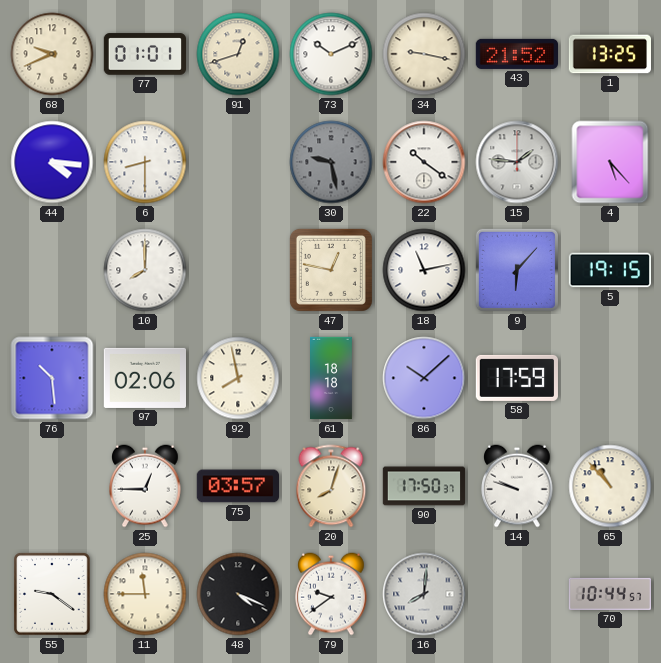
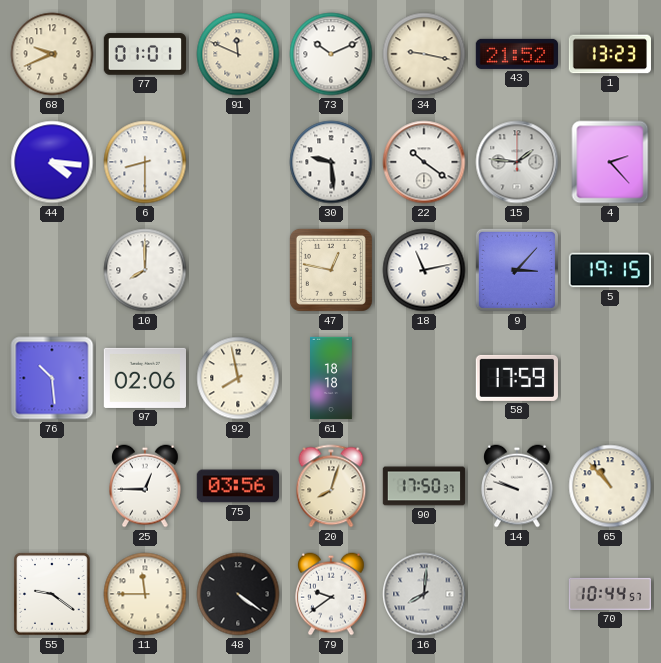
91: 12:42 -> 11:49 (238, 54)
1: 13:25 -> 13:23 (610, 54)
30: 9:28 -> 9:29 (331, 162)
30 dial: grey -> white (331, 162)
4: 5:23 -> 2:23 (610, 162)
9: 6:07 -> 3:07 (517, 270)
86: 10:08 -> none (424, 378)
75: 03:57 -> 03:56 (237, 486)
48: 4:19 -> 4:21 (238, 594)
